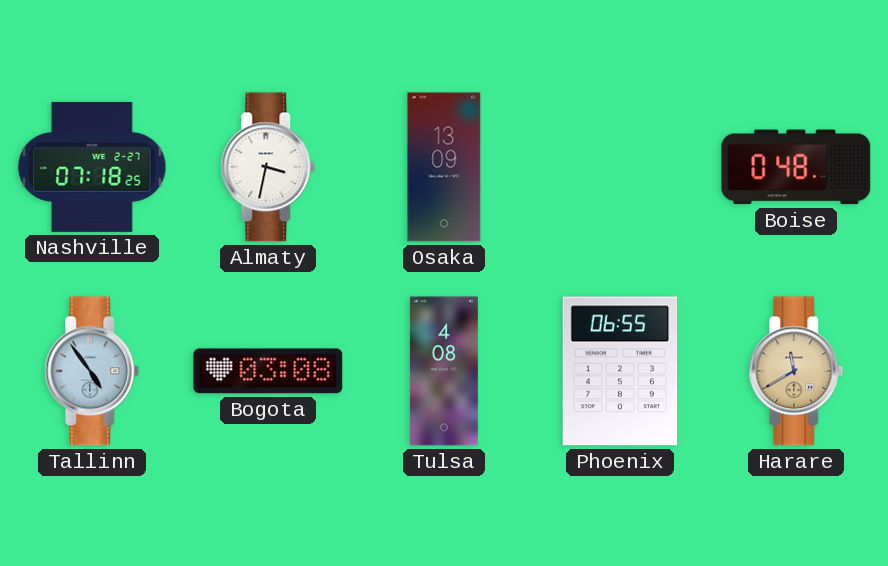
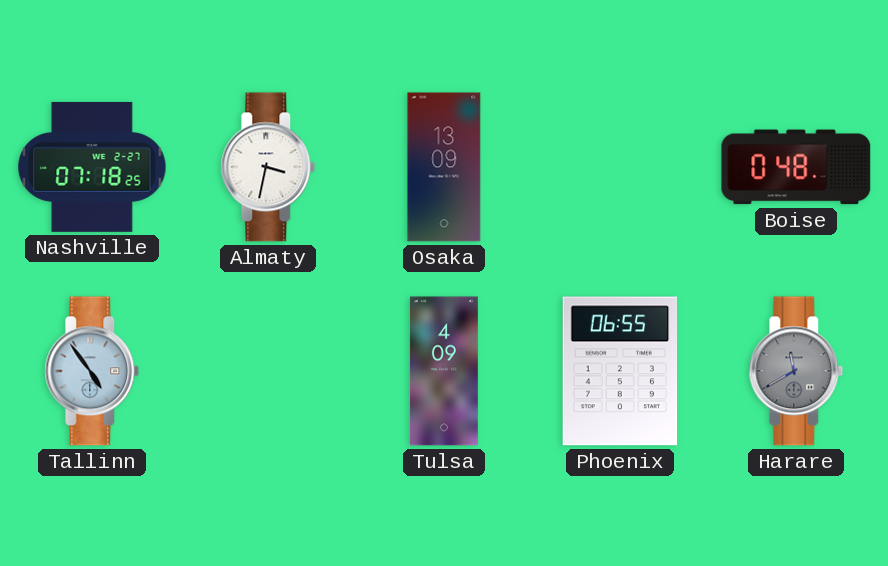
Bogota: 03:08 -> none (268, 371)
Tulsa: 4:08 -> 4:09 (444, 371)
Harare dial: champagne -> grey (796, 371)
